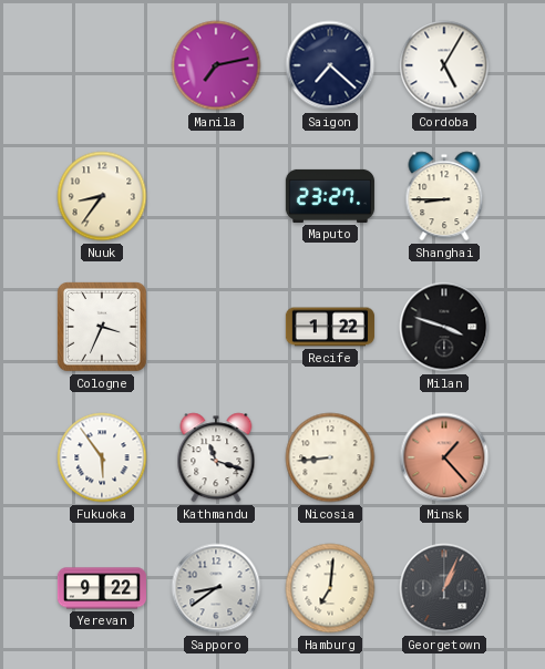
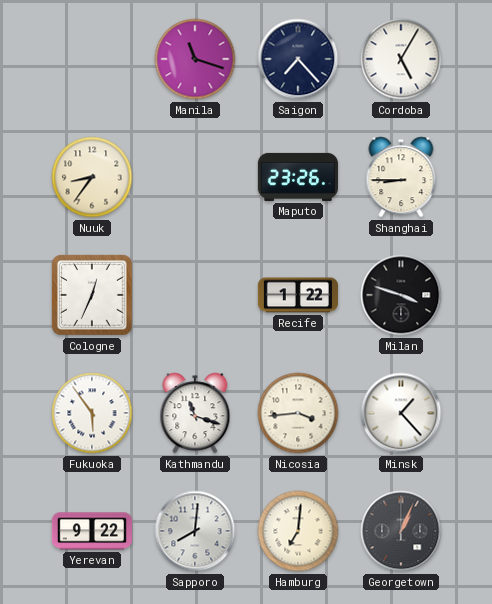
Manila: 7:13 -> 11:18 (195, 59)
Saigon: 7:22 -> 7:23 (298, 59)
Maputo: 23:27 -> 23:26 (298, 177)
Cologne: 3:34 -> 12:34 (93, 296)
Nicosia: 8:44 -> 3:44 (298, 413)
Minsk dial: salmon -> white (401, 413)
Sapporo: 8:39 -> 8:01 (195, 531)
